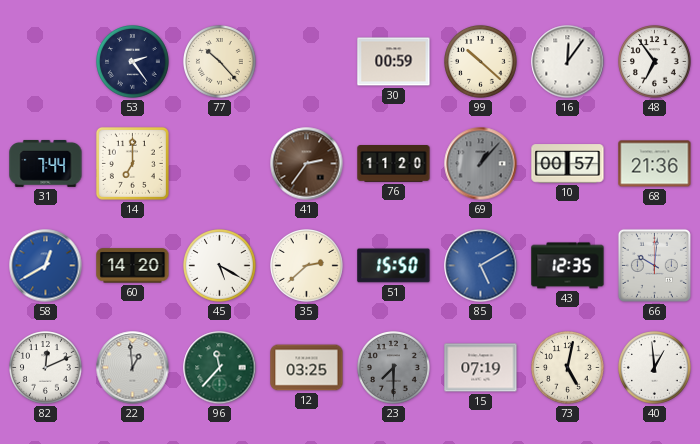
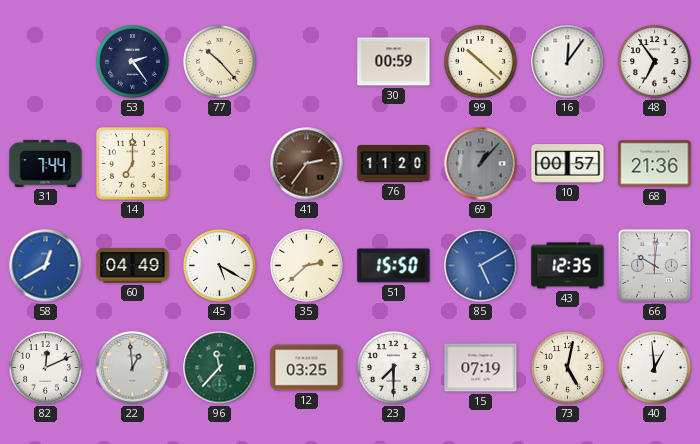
60: 14:20 -> 04:49 (133, 266)
23 dial: grey -> white (394, 368)
